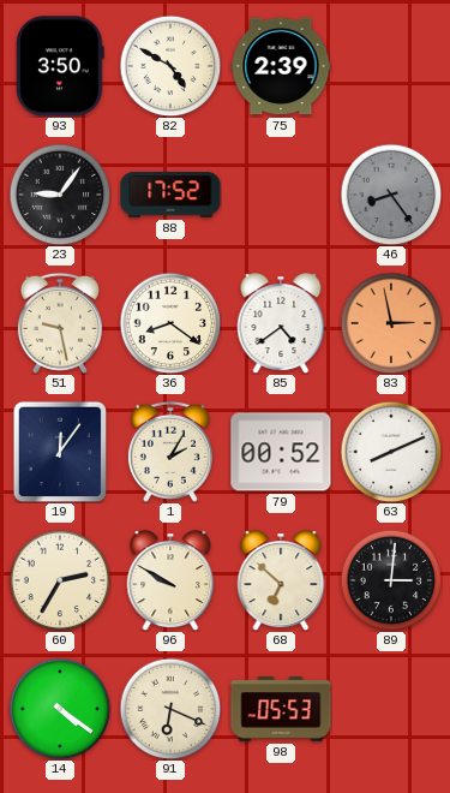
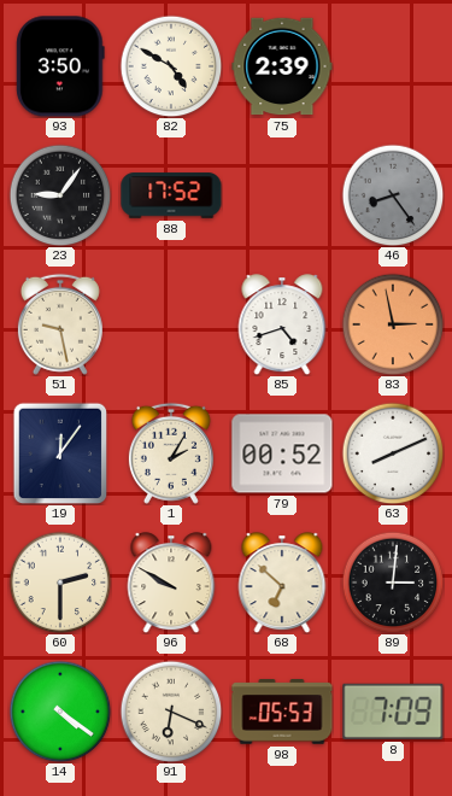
36: 8:21 -> none (170, 323)
85: 4:39 -> 4:42 (282, 324)
60: 2:35 -> 2:30 (60, 583)
8: none -> 7:09 (393, 712)
